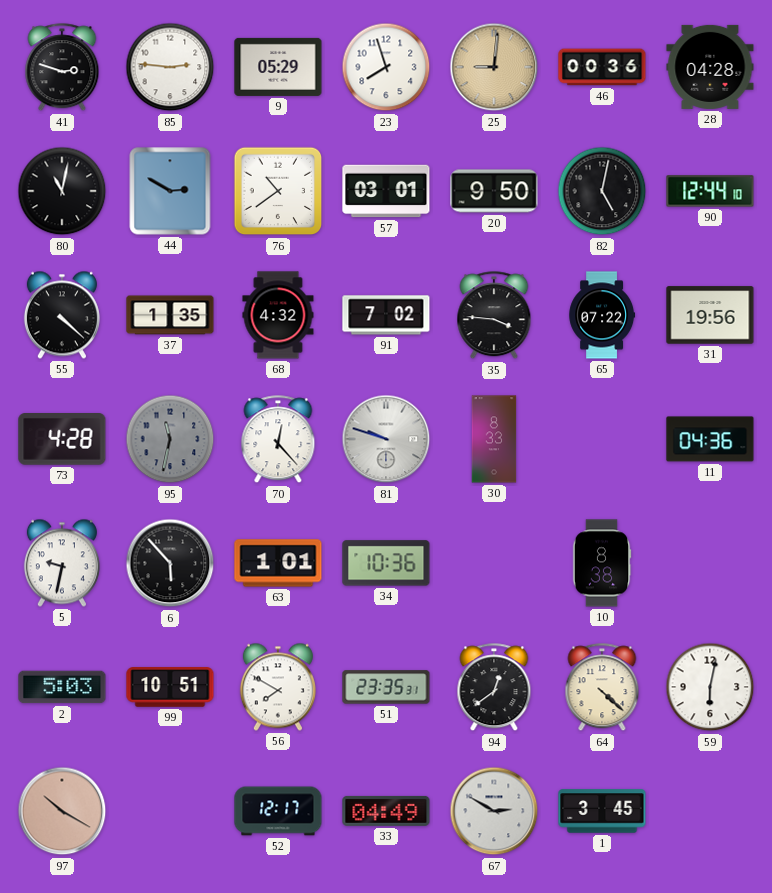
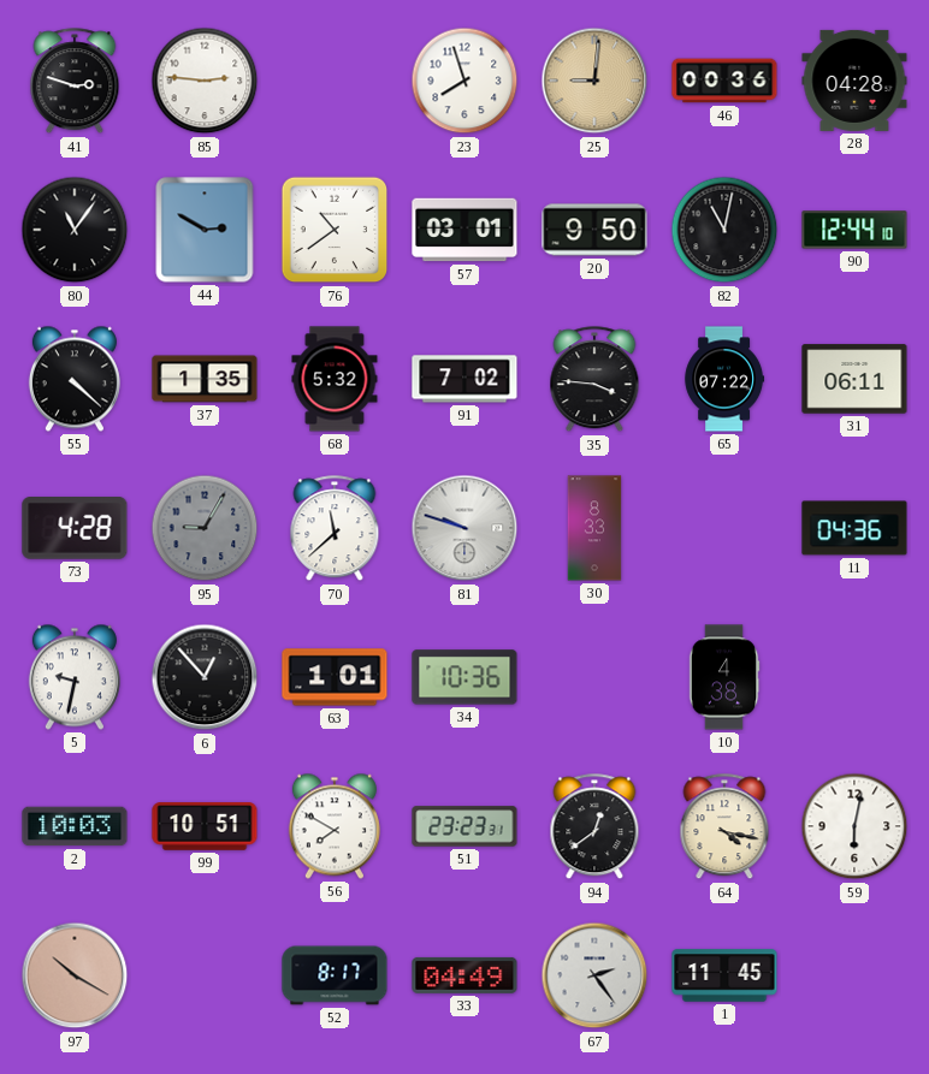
9: 05:29 -> none (278, 67)
80: 11:02 -> 11:06 (75, 230)
82: 5:02 -> 11:02 (724, 230)
68: 4:32 -> 5:32 (335, 379)
31: 19:56 -> 06:11 (854, 379)
95: 11:32 -> 9:05 (205, 528)
70: 12:23 -> 11:38 (335, 529)
6: 5:53 -> 12:53 (205, 677)
10: 8:38 -> 4:38 (724, 677)
2: 5:03 -> 10:03 (75, 826)
51: 23:35 -> 23:23 (464, 826)
64: 4:22 -> 4:17 (724, 827)
52: 12:17 -> 8:17 (335, 975)
67: 2:50 -> 2:24 (594, 975)
1: 3:45 -> 11:45 (724, 975)
